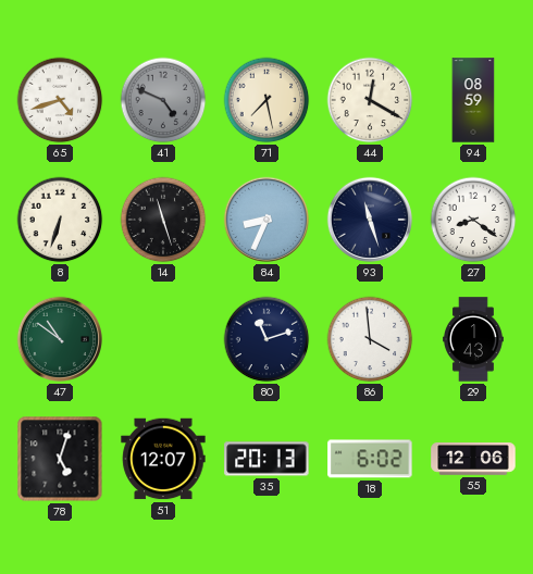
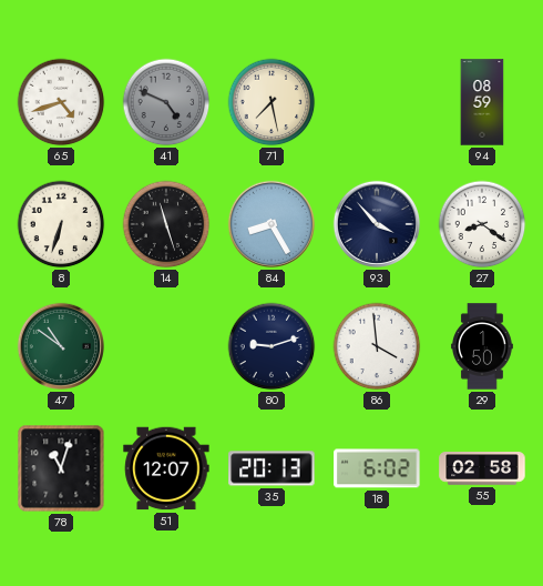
44: 12:20 -> none (370, 100)
84: 8:34 -> 8:25 (271, 224)
93: 11:27 -> 3:53 (377, 224)
80: 11:12 -> 9:12 (271, 346)
29: 1:43 -> 1:50 (483, 346)
78: 5:03 -> 11:03 (61, 468)
55: 12:06 -> 02:58 (482, 468)
